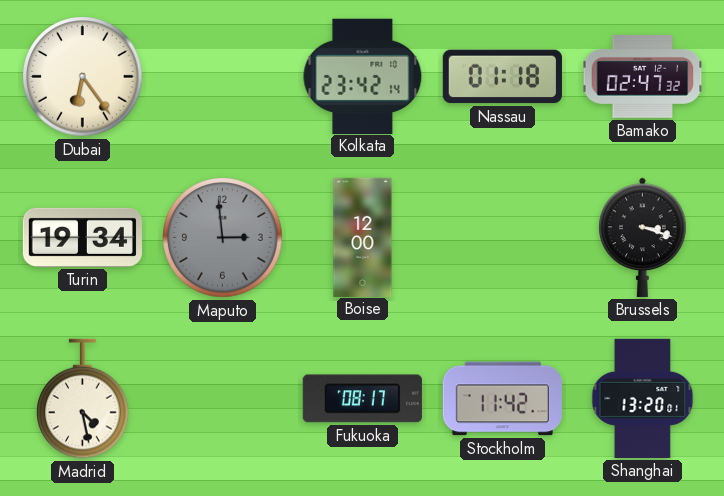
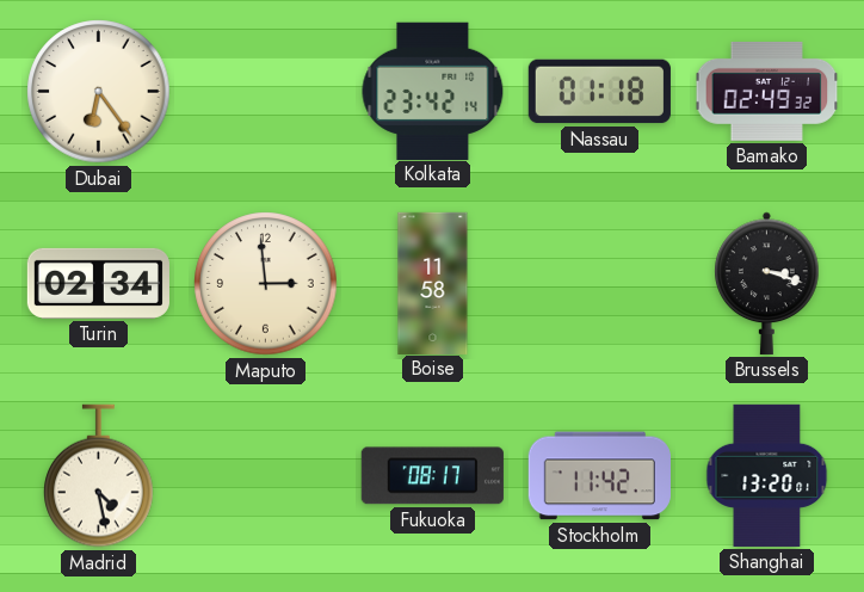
Bamako: 02:47 -> 02:49 (767, 91)
Turin: 19:34 -> 02:34 (98, 283)
Maputo dial: grey -> cream (266, 284)
Boise: 12:00 -> 11:58 (433, 283)
